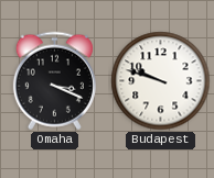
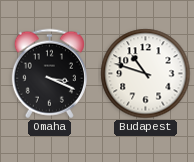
Budapest: 9:48 -> 10:48 (146, 74)
